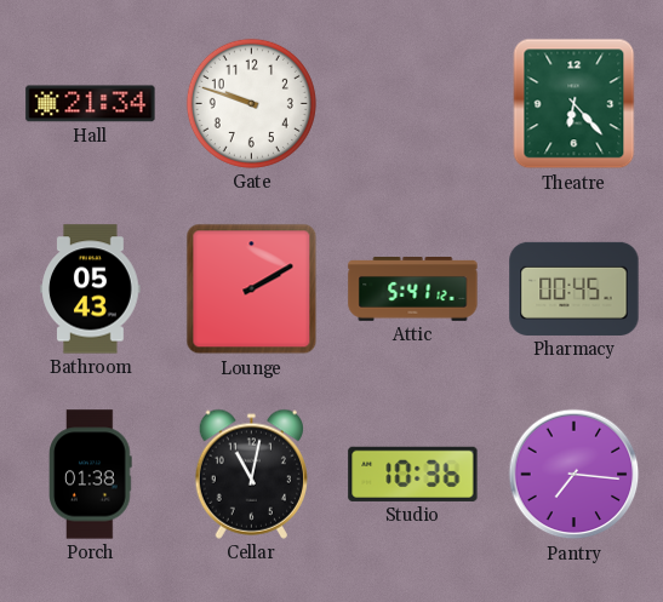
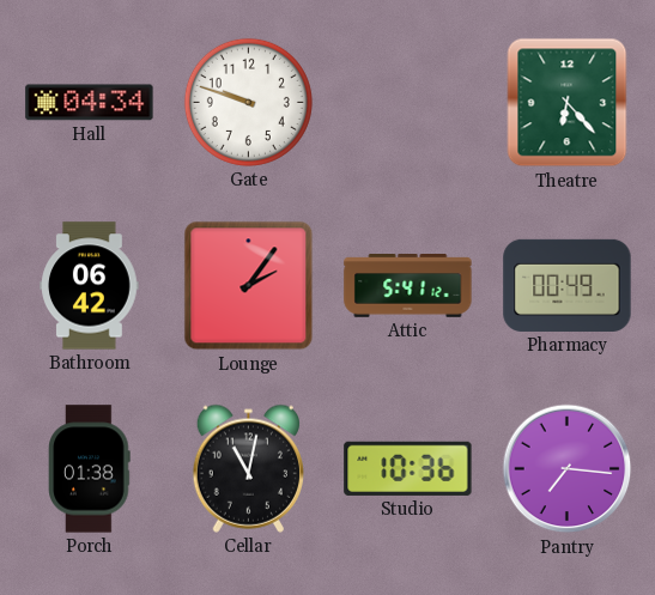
Hall: 21:34 -> 04:34 (90, 103)
Bathroom: 05:43 -> 06:42 (90, 286)
Lounge: 2:10 -> 2:06 (249, 286)
Pharmacy: 00:45 -> 00:49 (568, 285)
